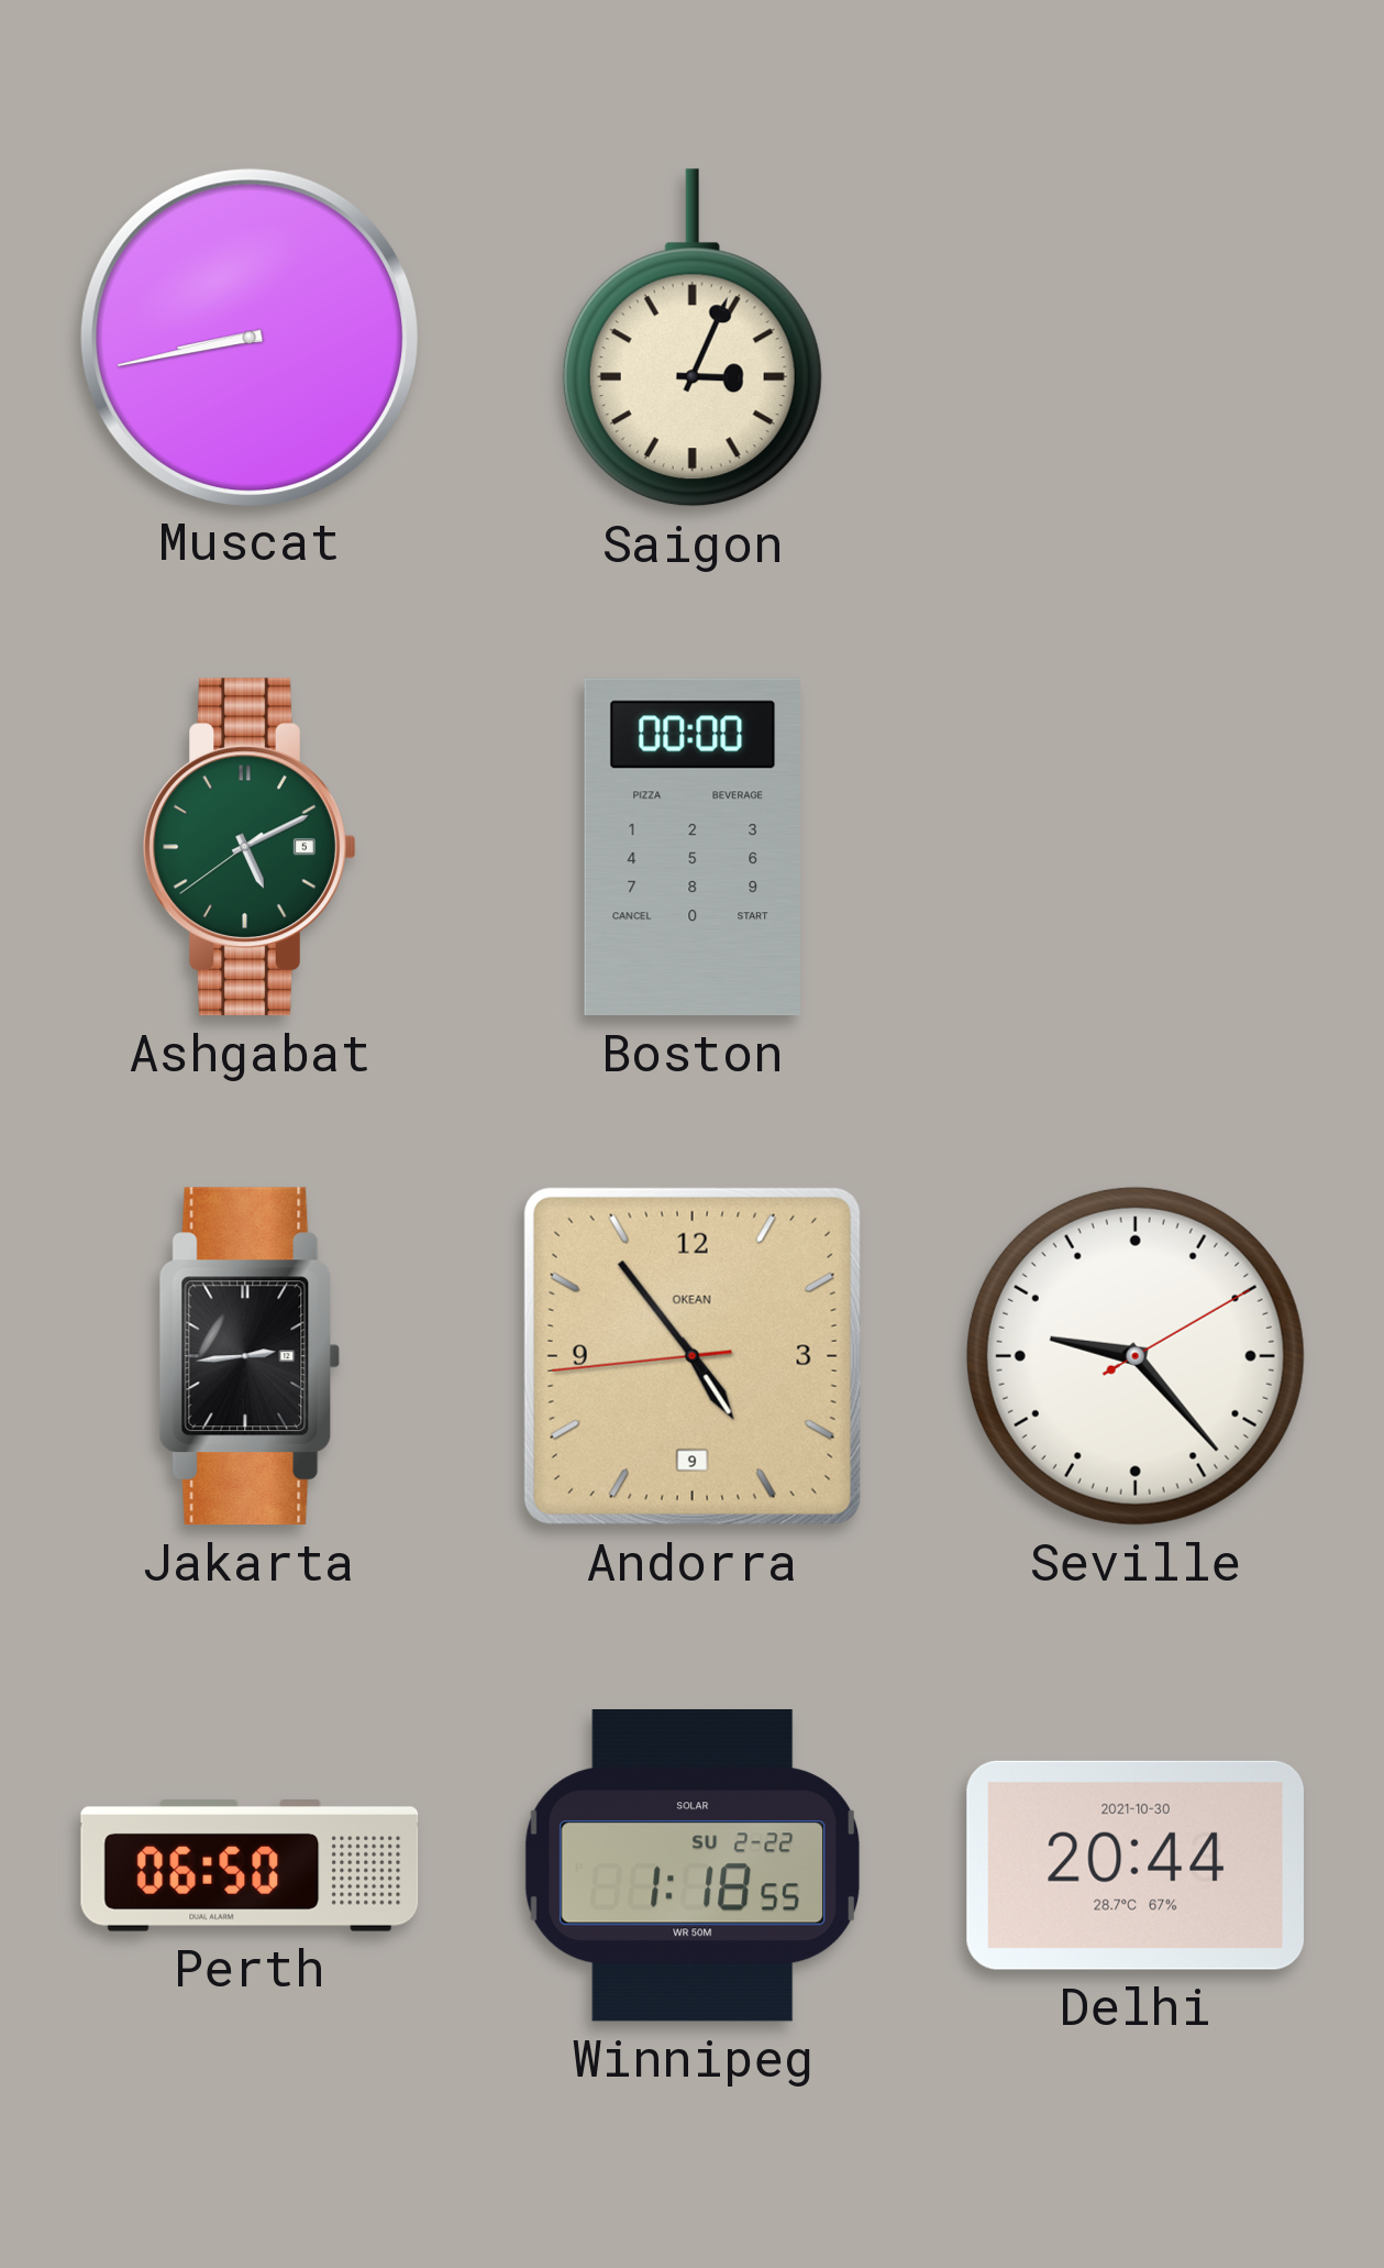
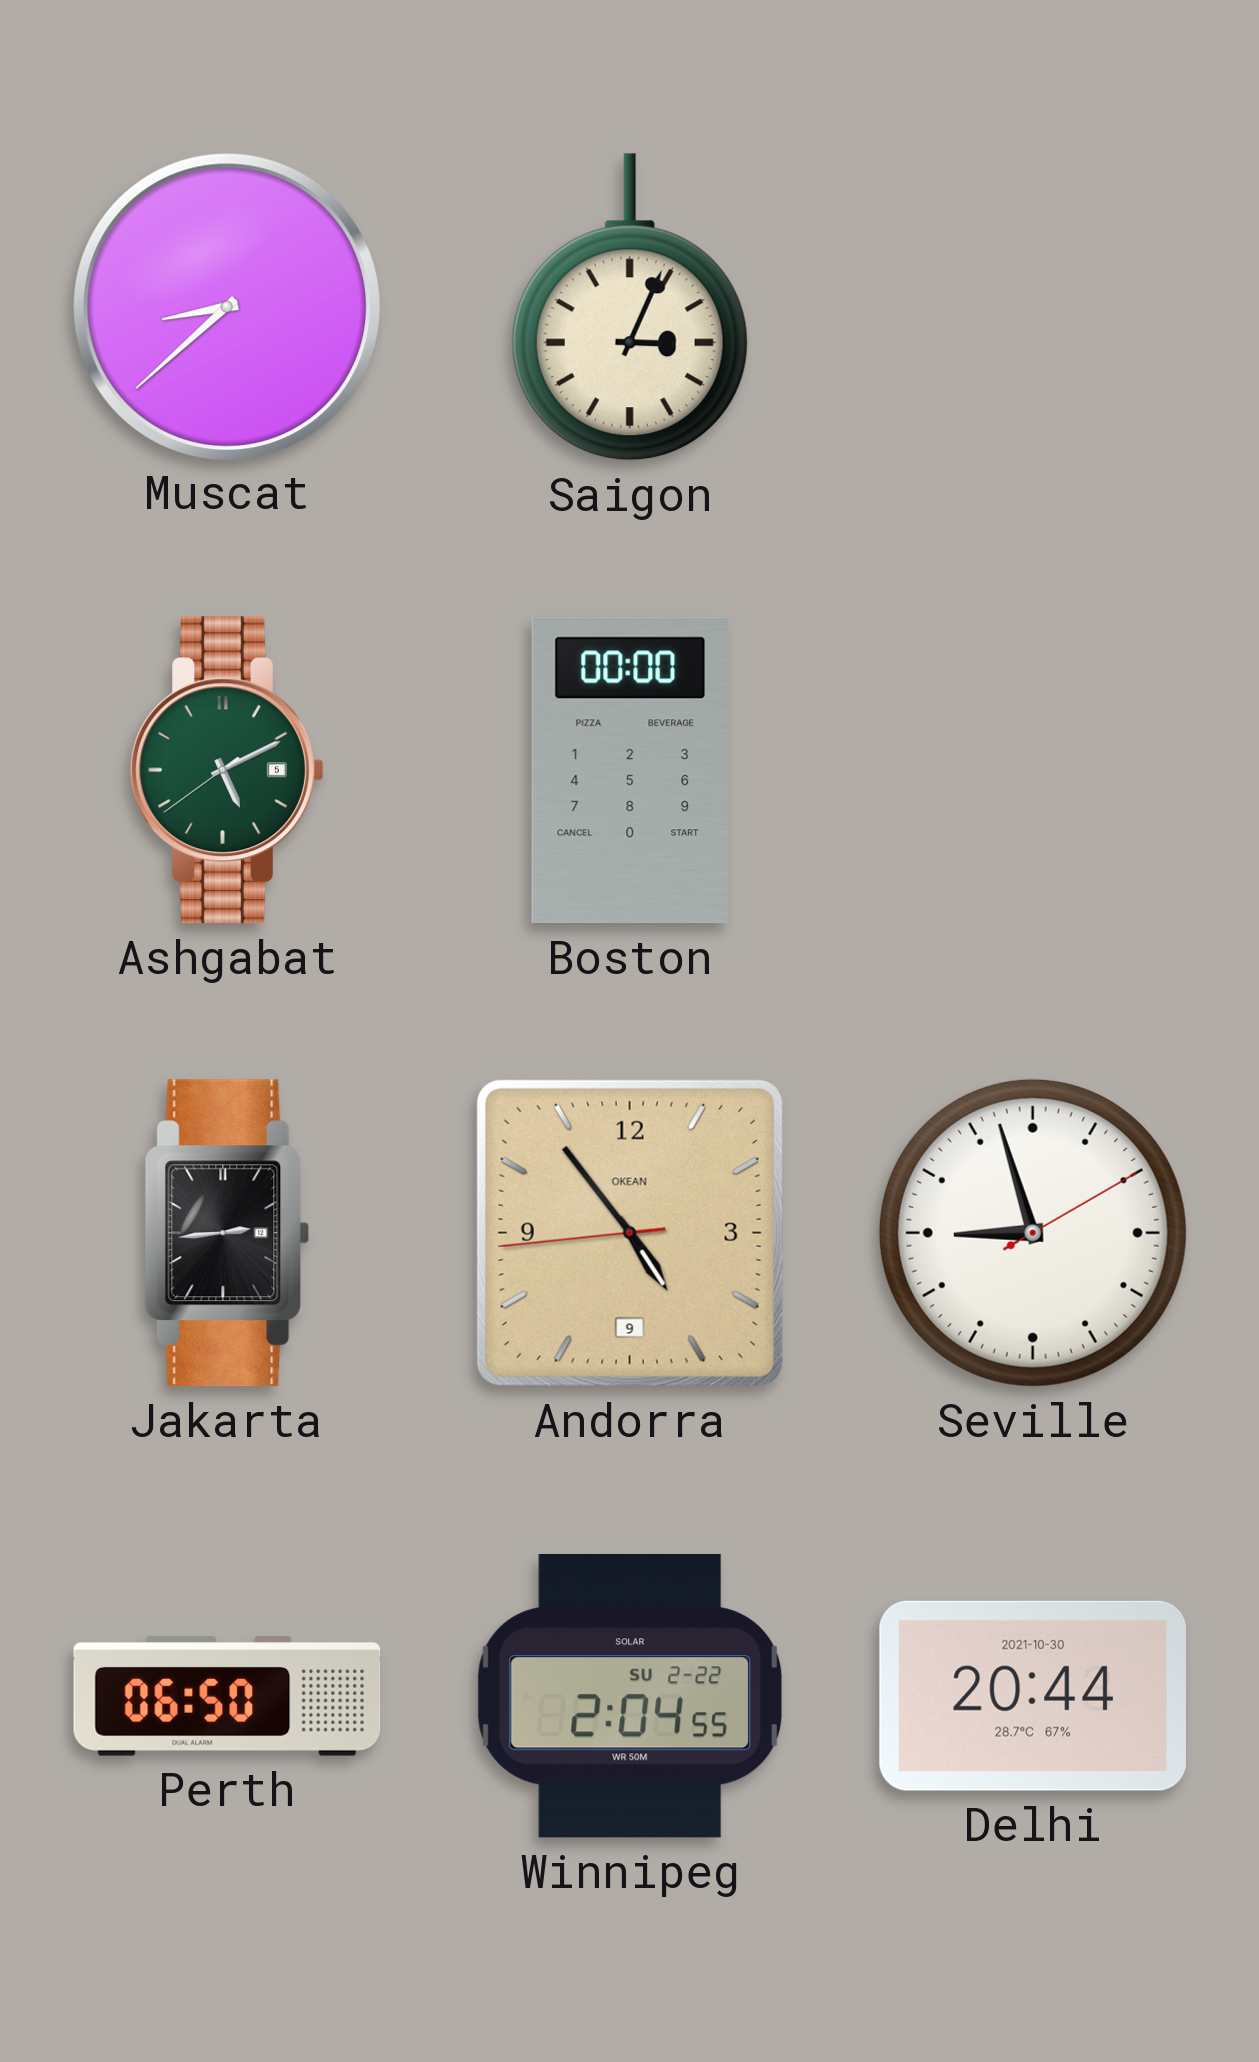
Muscat: 8:43 -> 8:38 (226, 306)
Seville: 9:23 -> 8:57 (1033, 1233)
Winnipeg: 1:18 -> 2:04 (629, 1697)
